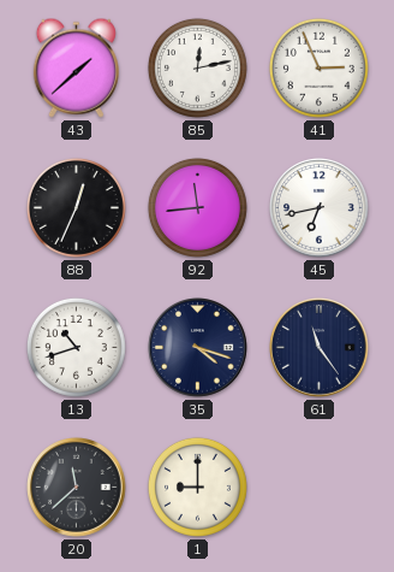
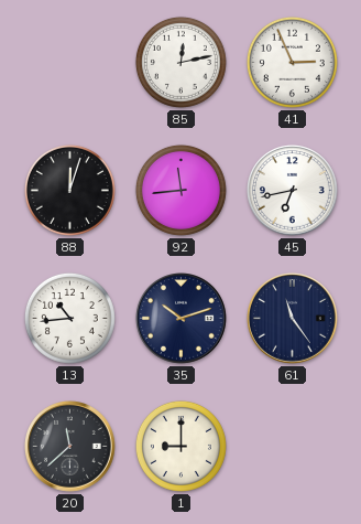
43: 1:38 -> none (76, 67)
88: 12:34 -> 12:03 (69, 190)
13: 10:42 -> 10:44 (69, 318)
35: 4:18 -> 10:12 (182, 319)
